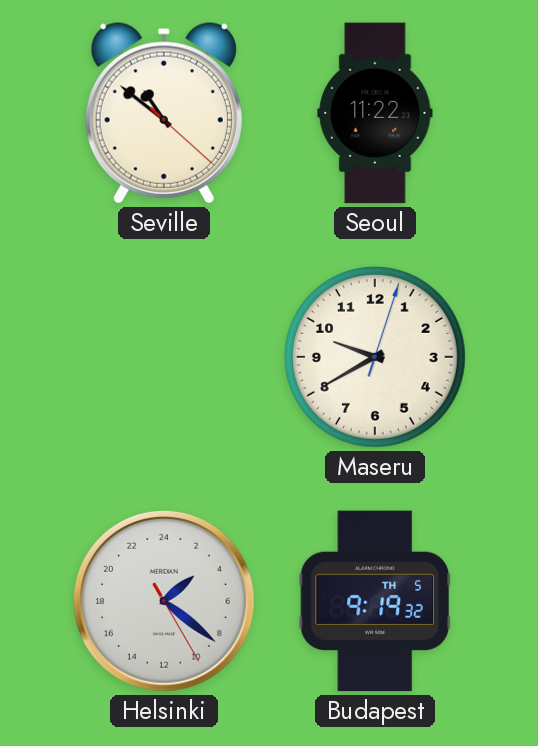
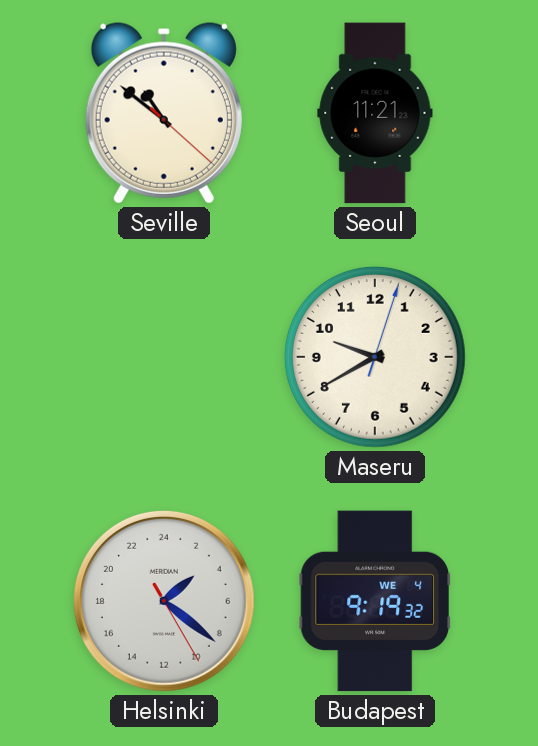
Seoul: 11:22 -> 11:21 (375, 113)
Budapest date: TH 5 -> WE 4 (374, 601)
